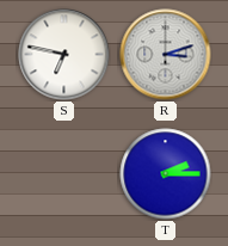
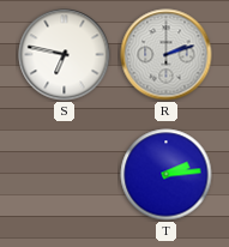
R: 3:12 -> 2:12 (167, 55)
T: 2:15 -> 2:14 (167, 175)
